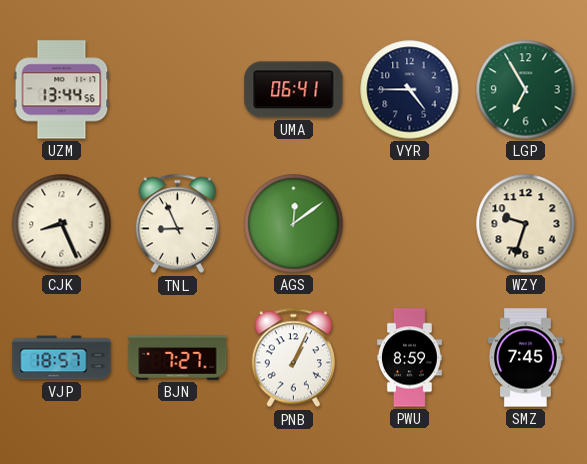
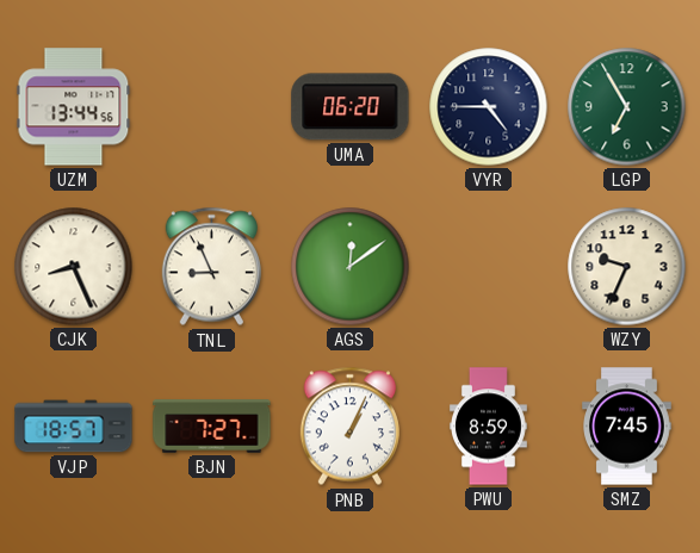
UMA: 06:41 -> 06:20 (351, 107)
WZY: 9:33 -> 9:34 (627, 267)
